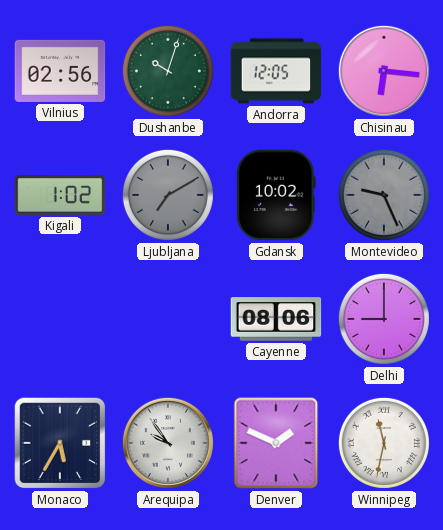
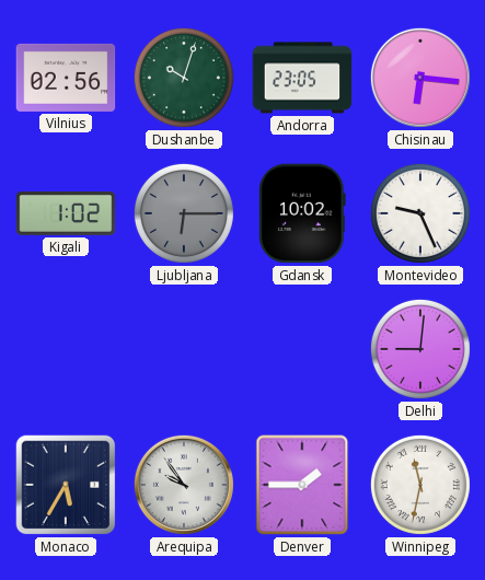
Andorra: 12:05 -> 23:05 (302, 78)
Ljubljana: 7:10 -> 6:15 (184, 213)
Montevideo dial: grey -> white (420, 213)
Cayenne: 08:06 -> none (276, 319)
Delhi: 9:00 -> 9:01 (420, 349)
Denver: 1:49 -> 1:45 (302, 485)
